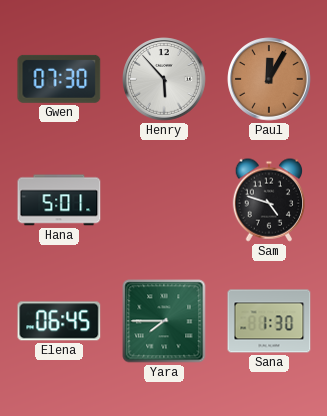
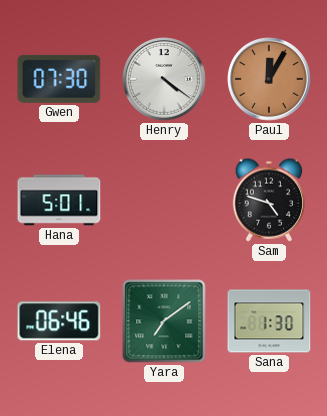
Henry: 5:53 -> 4:21 (164, 79)
Elena: 06:45 -> 06:46 (59, 321)
Yara: 7:45 -> 7:09 (164, 321)
